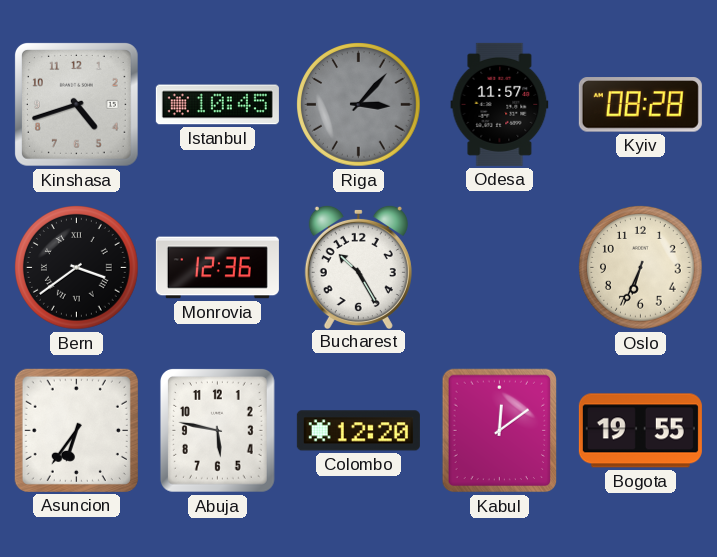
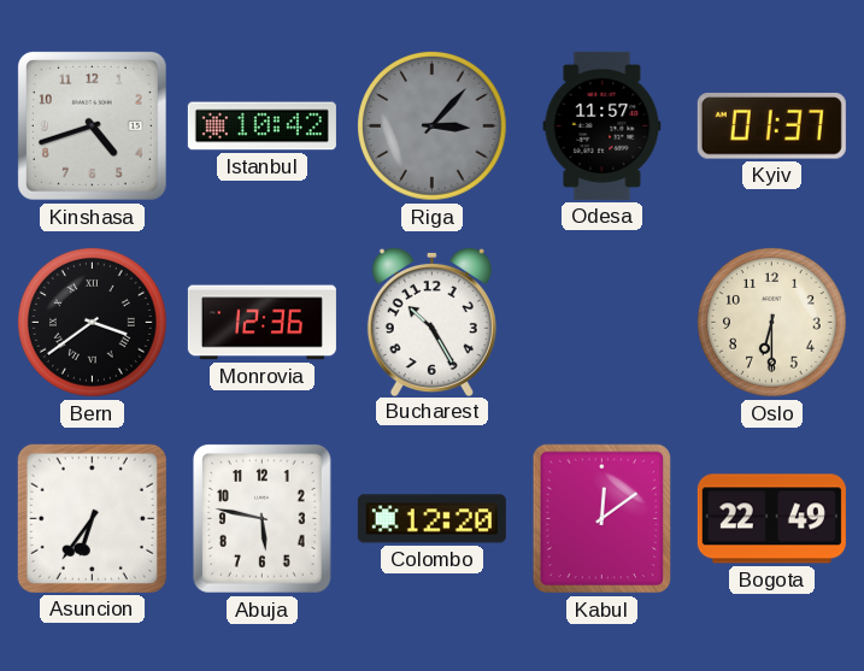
Istanbul: 10:45 -> 10:42 (261, 126)
Kyiv: 08:28 -> 01:37 (771, 126)
Oslo: 6:34 -> 6:30 (772, 323)
Bogota: 19:55 -> 22:49 (771, 519)
